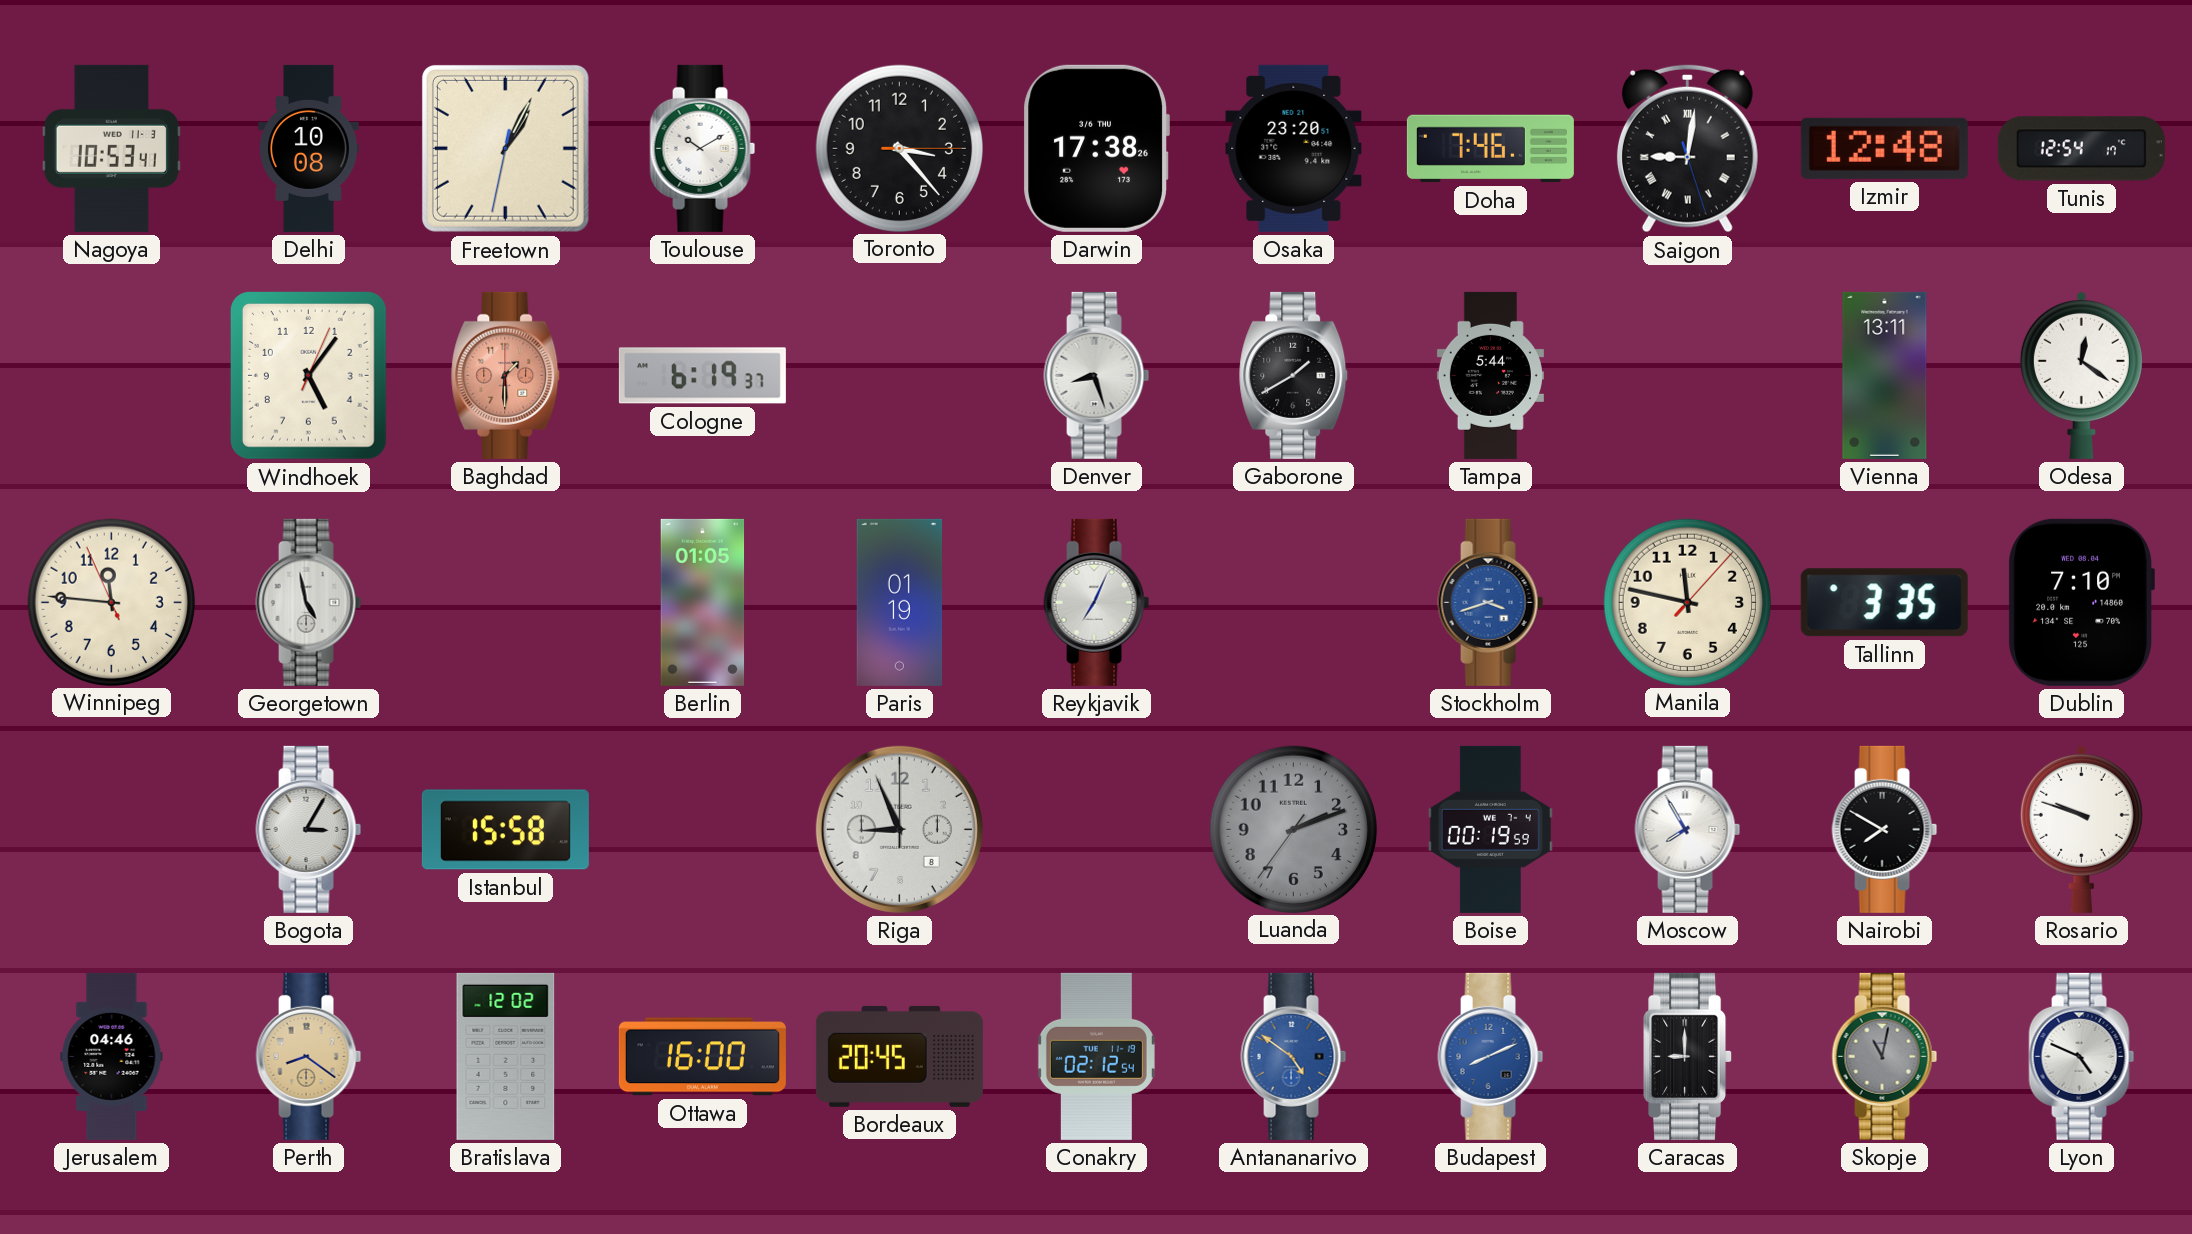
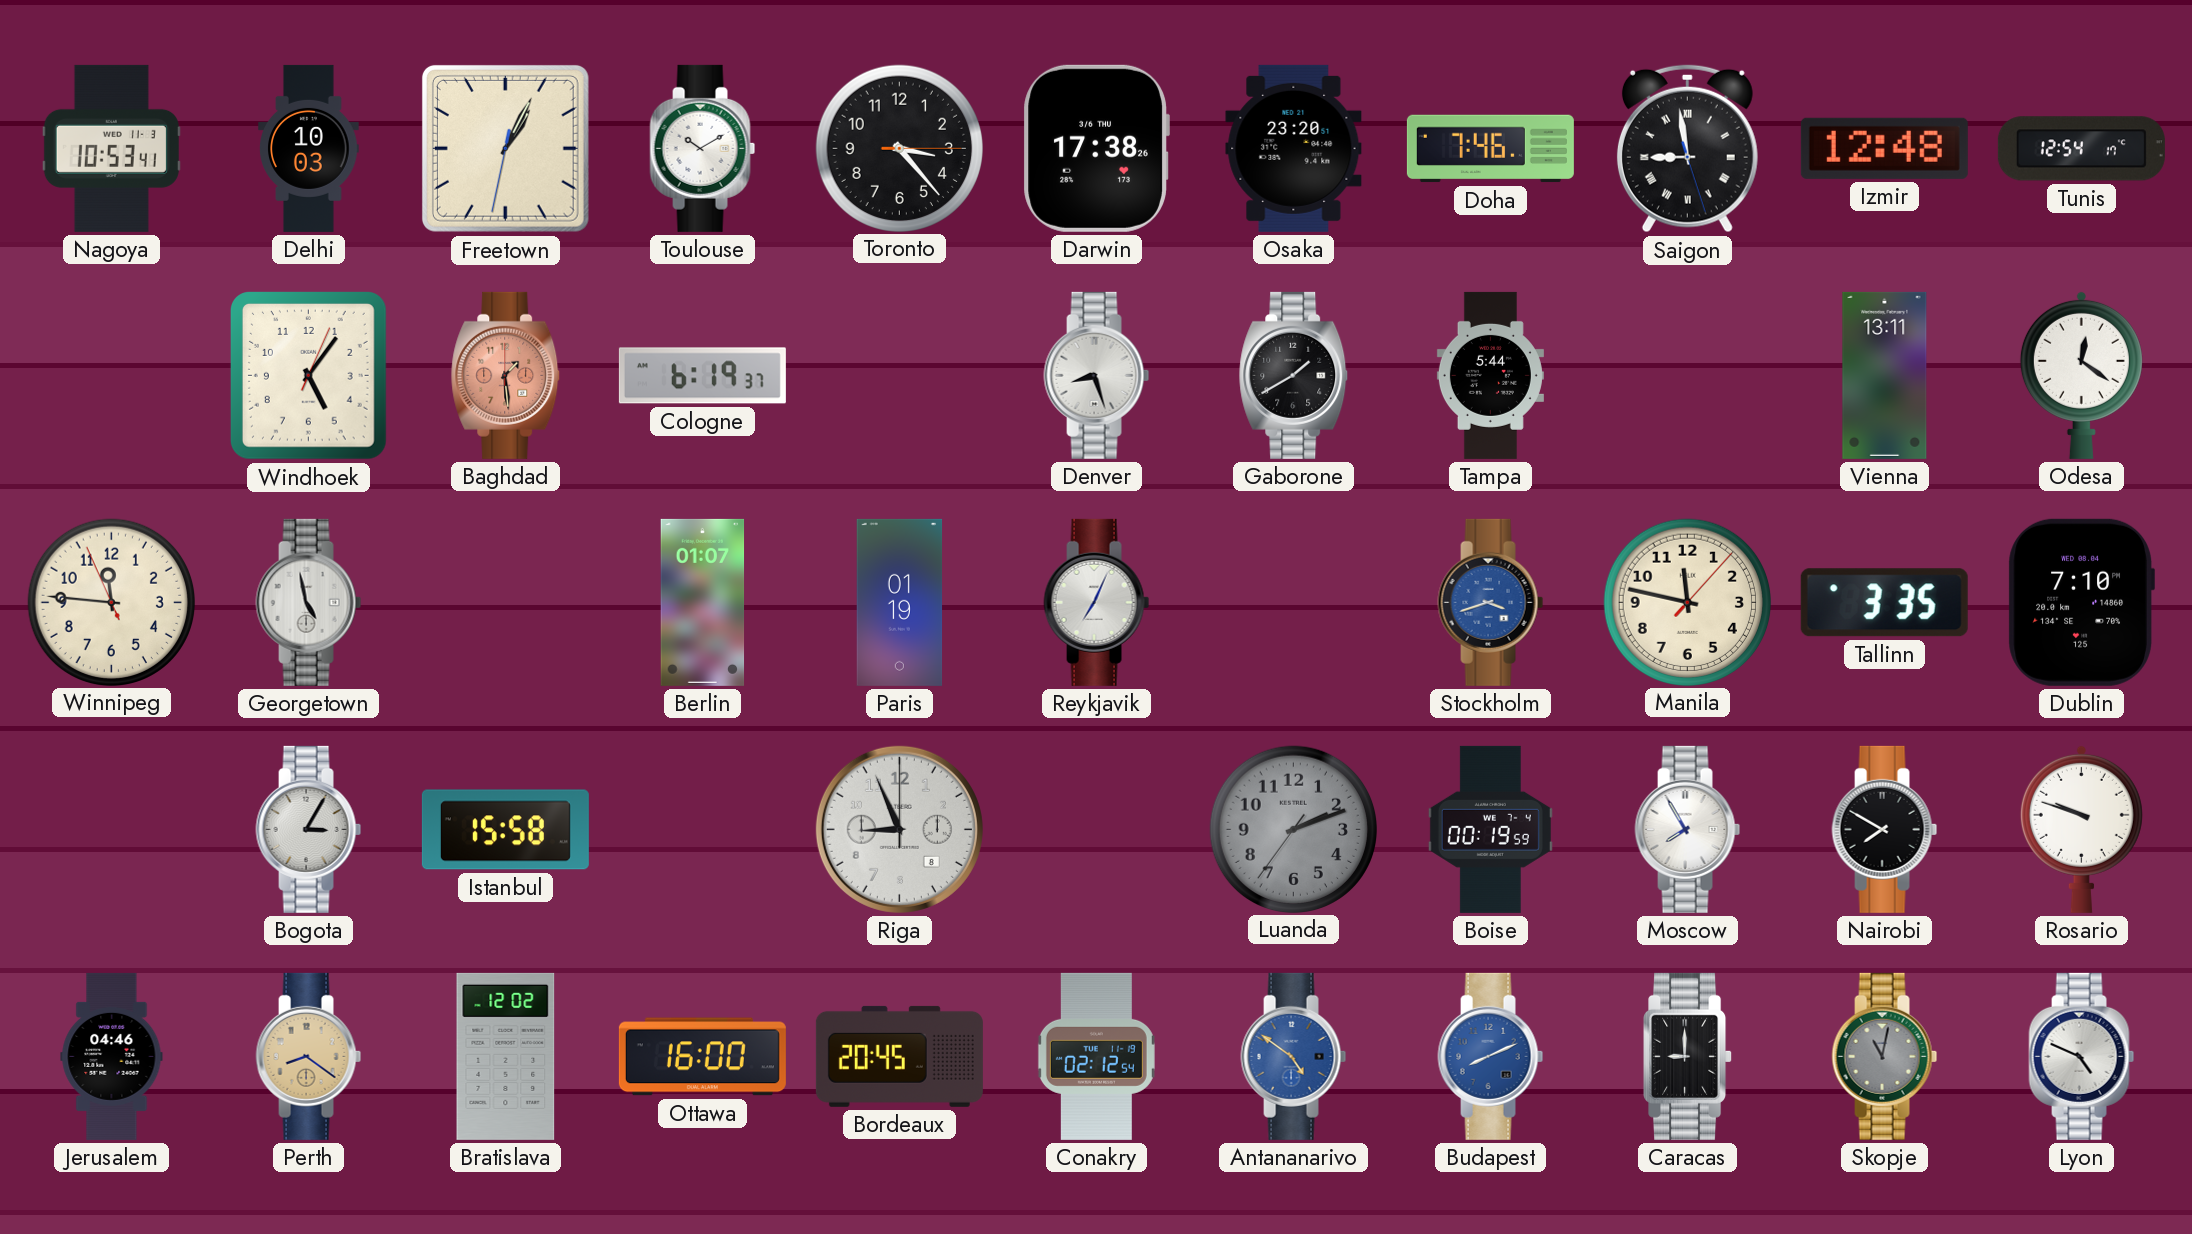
Delhi: 10:08 -> 10:03 (309, 148)
Saigon: 9:01 -> 8:58 (1687, 149)
Baghdad: 1:30 -> 1:29 (506, 375)
Berlin: 01:05 -> 01:07 (703, 602)
